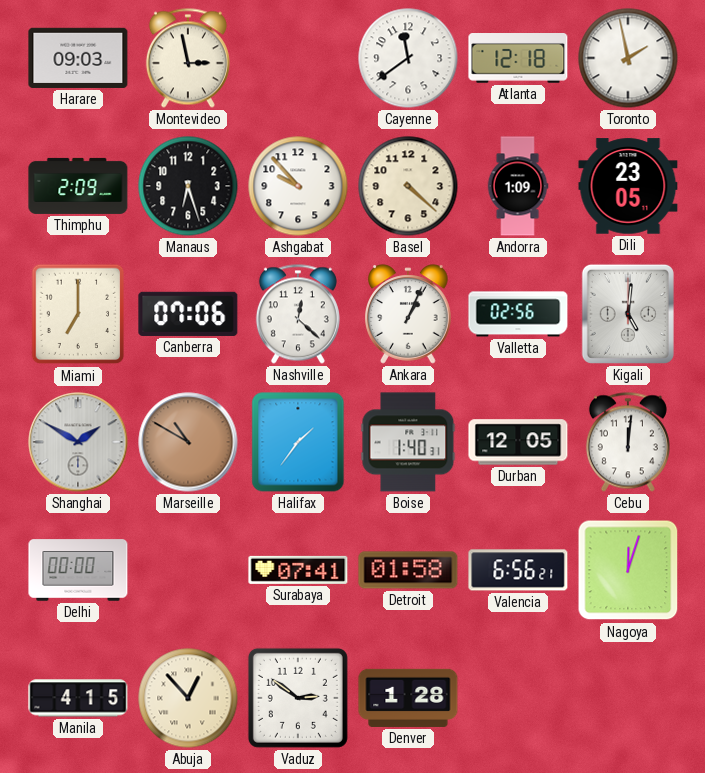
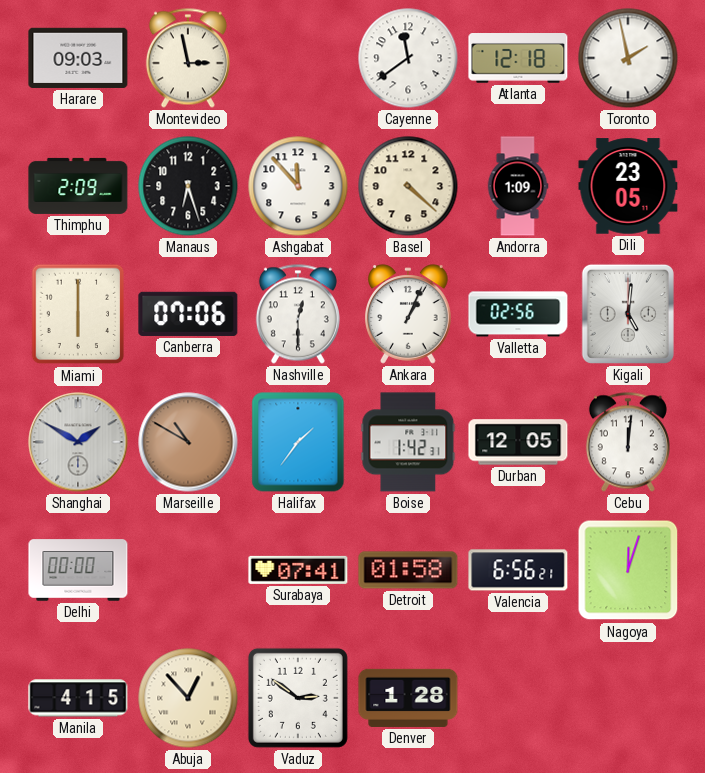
Ashgabat: 9:53 -> 11:53 (298, 186)
Miami: 7:00 -> 6:00 (78, 314)
Nashville: 12:22 -> 12:30 (298, 314)
Boise: 1:40 -> 1:42 (408, 442)
